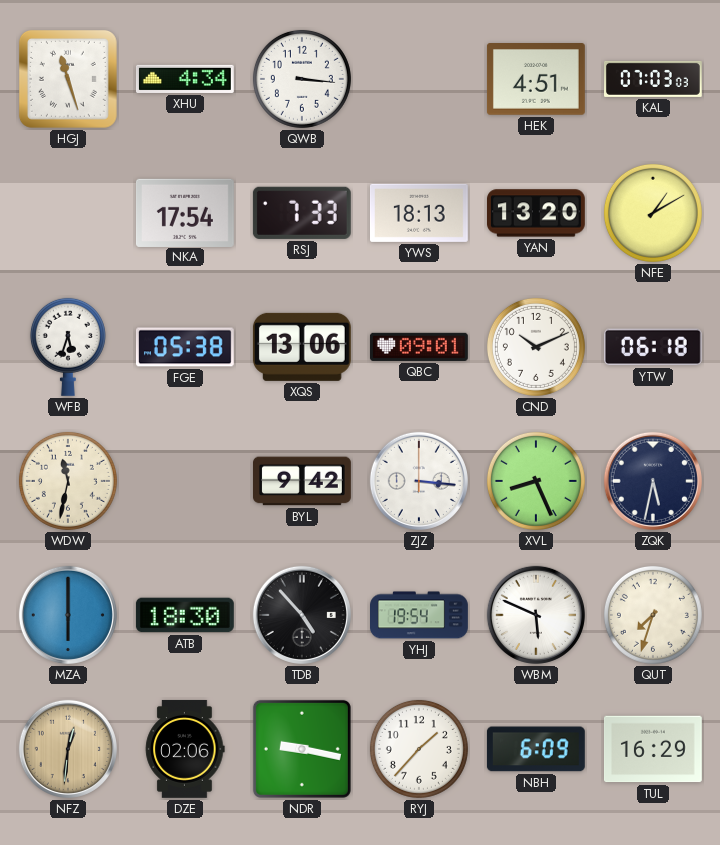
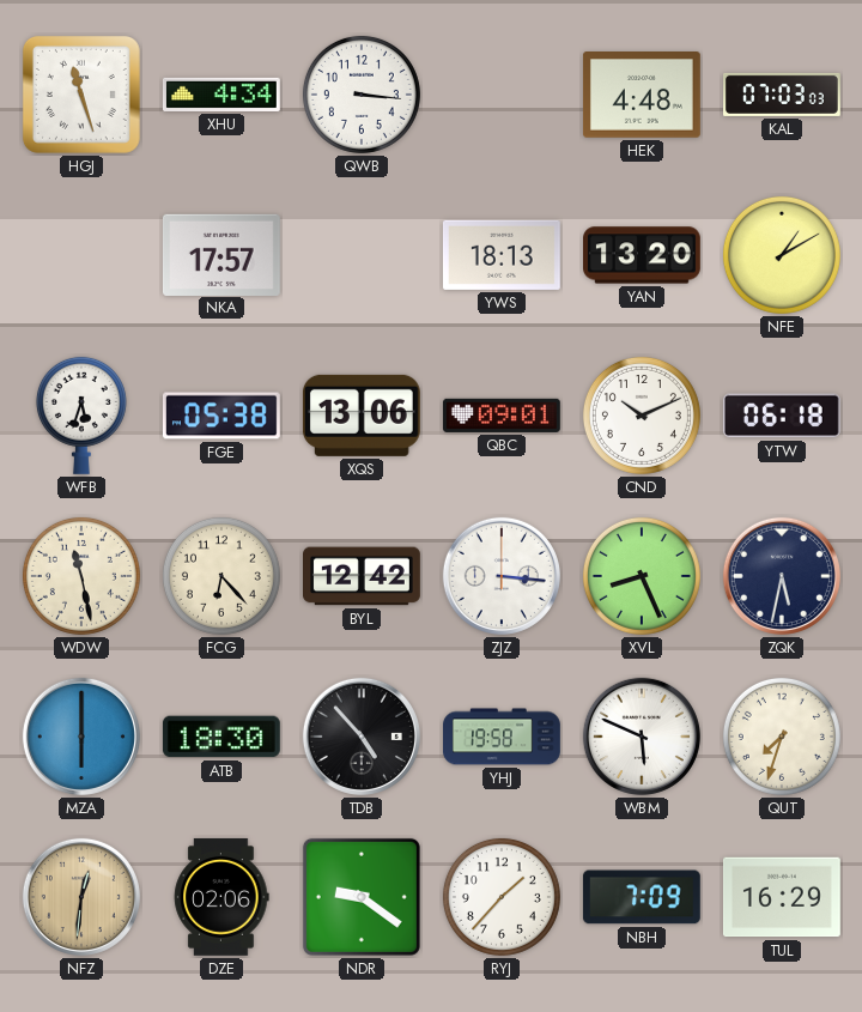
HEK: 4:51 -> 4:48 (642, 96)
NKA: 17:54 -> 17:57 (221, 254)
RSJ: 7:33 -> none (302, 213)
WDW: 11:32 -> 11:28 (81, 576)
FCG: none -> 6:23 (221, 576)
BYL: 9:42 -> 12:42 (363, 576)
YHJ: 19:54 -> 19:58 (503, 737)
NDR: 9:17 -> 9:21 (362, 897)
NBH: 6:09 -> 7:09 (642, 897)
